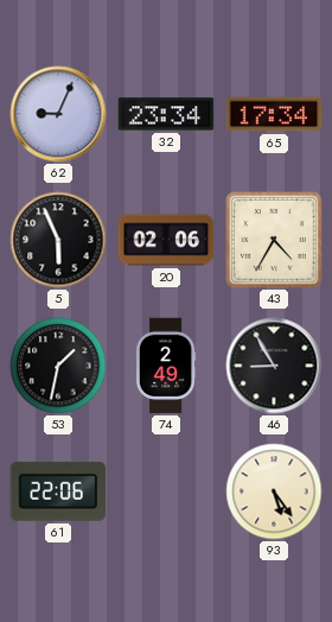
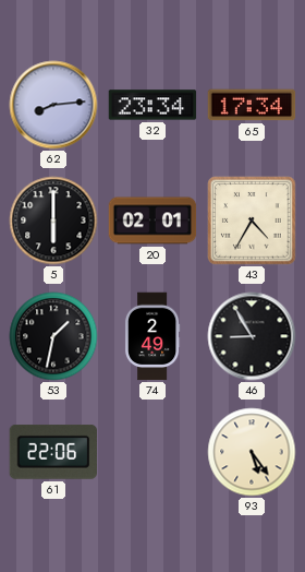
62: 9:04 -> 8:14 (53, 105)
5: 5:56 -> 6:00 (53, 221)
20: 02:06 -> 02:01 (152, 221)
